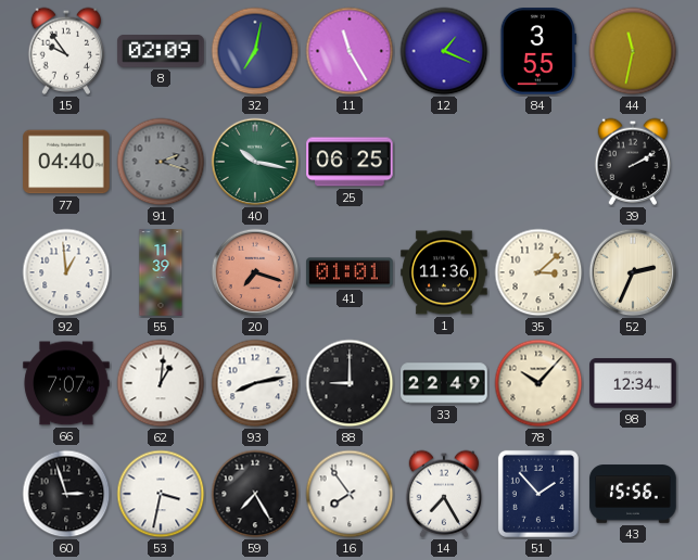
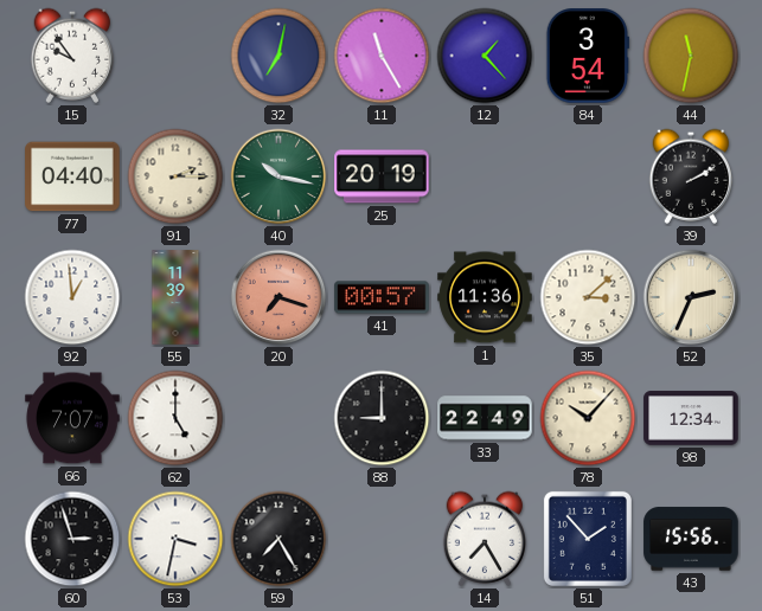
8: 02:09 -> none (161, 52)
12: 1:19 -> 1:23 (485, 56)
84: 3:55 -> 3:54 (588, 56)
91: 2:18 -> 2:15 (175, 176)
91 dial: grey -> cream (175, 176)
25: 06:25 -> 20:19 (382, 176)
41: 01:01 -> 00:57 (382, 297)
62: 1:01 -> 5:00 (175, 418)
93: 8:13 -> none (255, 383)
16: 7:54 -> none (350, 494)
